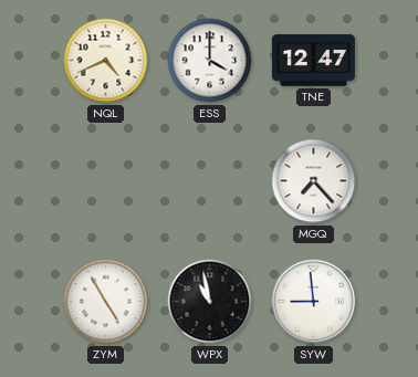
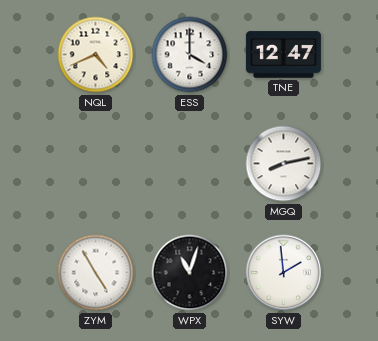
MGQ: 7:23 -> 8:13 (284, 164)
WPX: 10:58 -> 11:03 (190, 273)
SYW: 8:59 -> 1:59 (284, 273)
